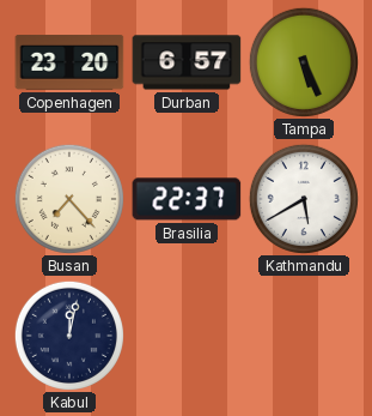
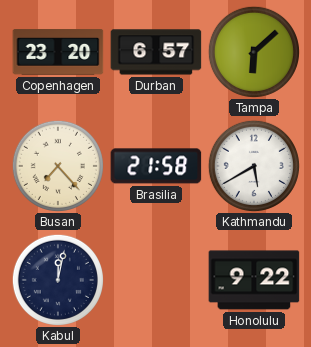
Tampa: 5:26 -> 6:08 (254, 52)
Brasilia: 22:37 -> 21:58 (156, 166)
Honolulu: none -> 9:22 (254, 280)
